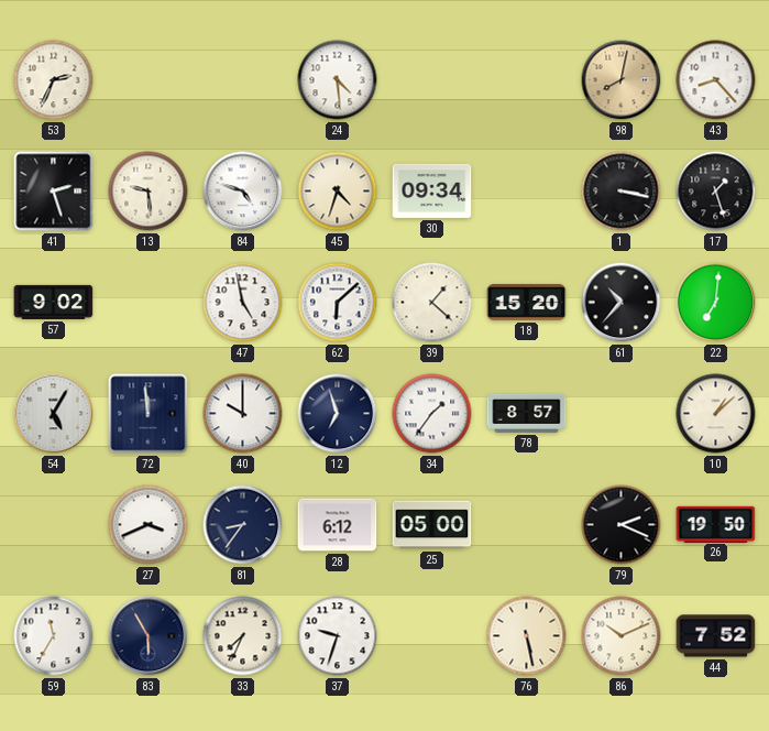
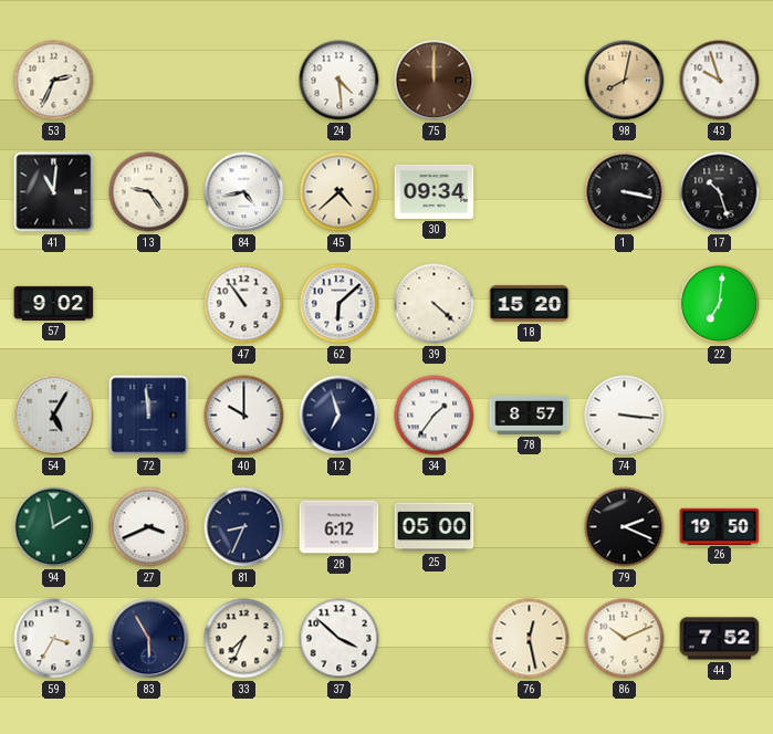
75: none -> 12:00 (435, 81)
43: 8:23 -> 9:57 (720, 81)
41: 2:27 -> 11:01 (54, 192)
13: 9:29 -> 9:24 (149, 192)
84: 4:48 -> 4:43 (244, 192)
45: 4:33 -> 4:38 (340, 192)
17: 1:27 -> 10:27 (720, 192)
47: 4:58 -> 10:54 (244, 304)
39: 1:22 -> 4:22 (435, 304)
61: 10:37 -> none (622, 303)
74: none -> 3:16 (625, 416)
10: 1:08 -> none (716, 414)
94: none -> 1:58 (54, 527)
81: 8:36 -> 8:34 (244, 527)
59: 11:35 -> 3:35 (54, 639)
37: 9:33 -> 3:52 (340, 639)
76: 5:28 -> 12:28 (530, 639)
